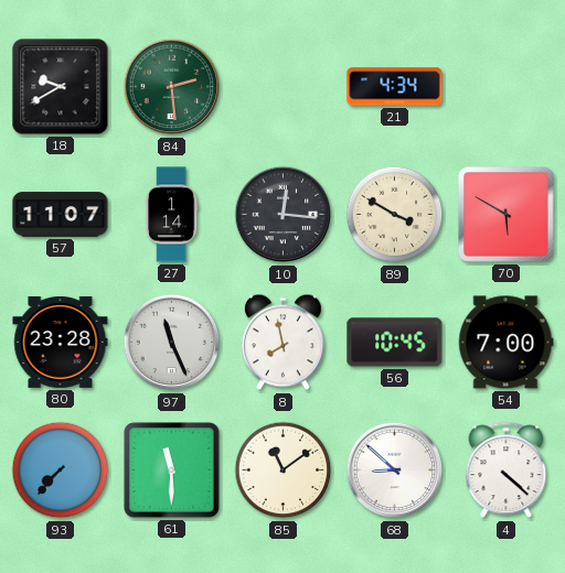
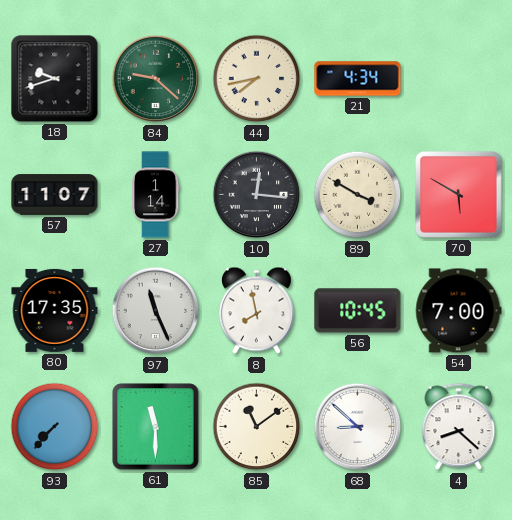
18: 9:40 -> 9:42 (55, 79)
84: 2:29 -> 9:22 (156, 79)
44: none -> 7:43 (257, 79)
80: 23:28 -> 17:35 (55, 310)
4: 4:22 -> 8:22 (459, 427)
